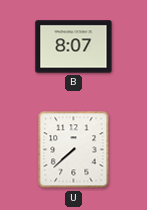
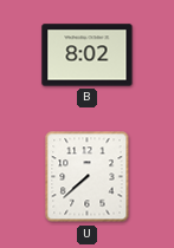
B: 8:07 -> 8:02 (88, 56)
